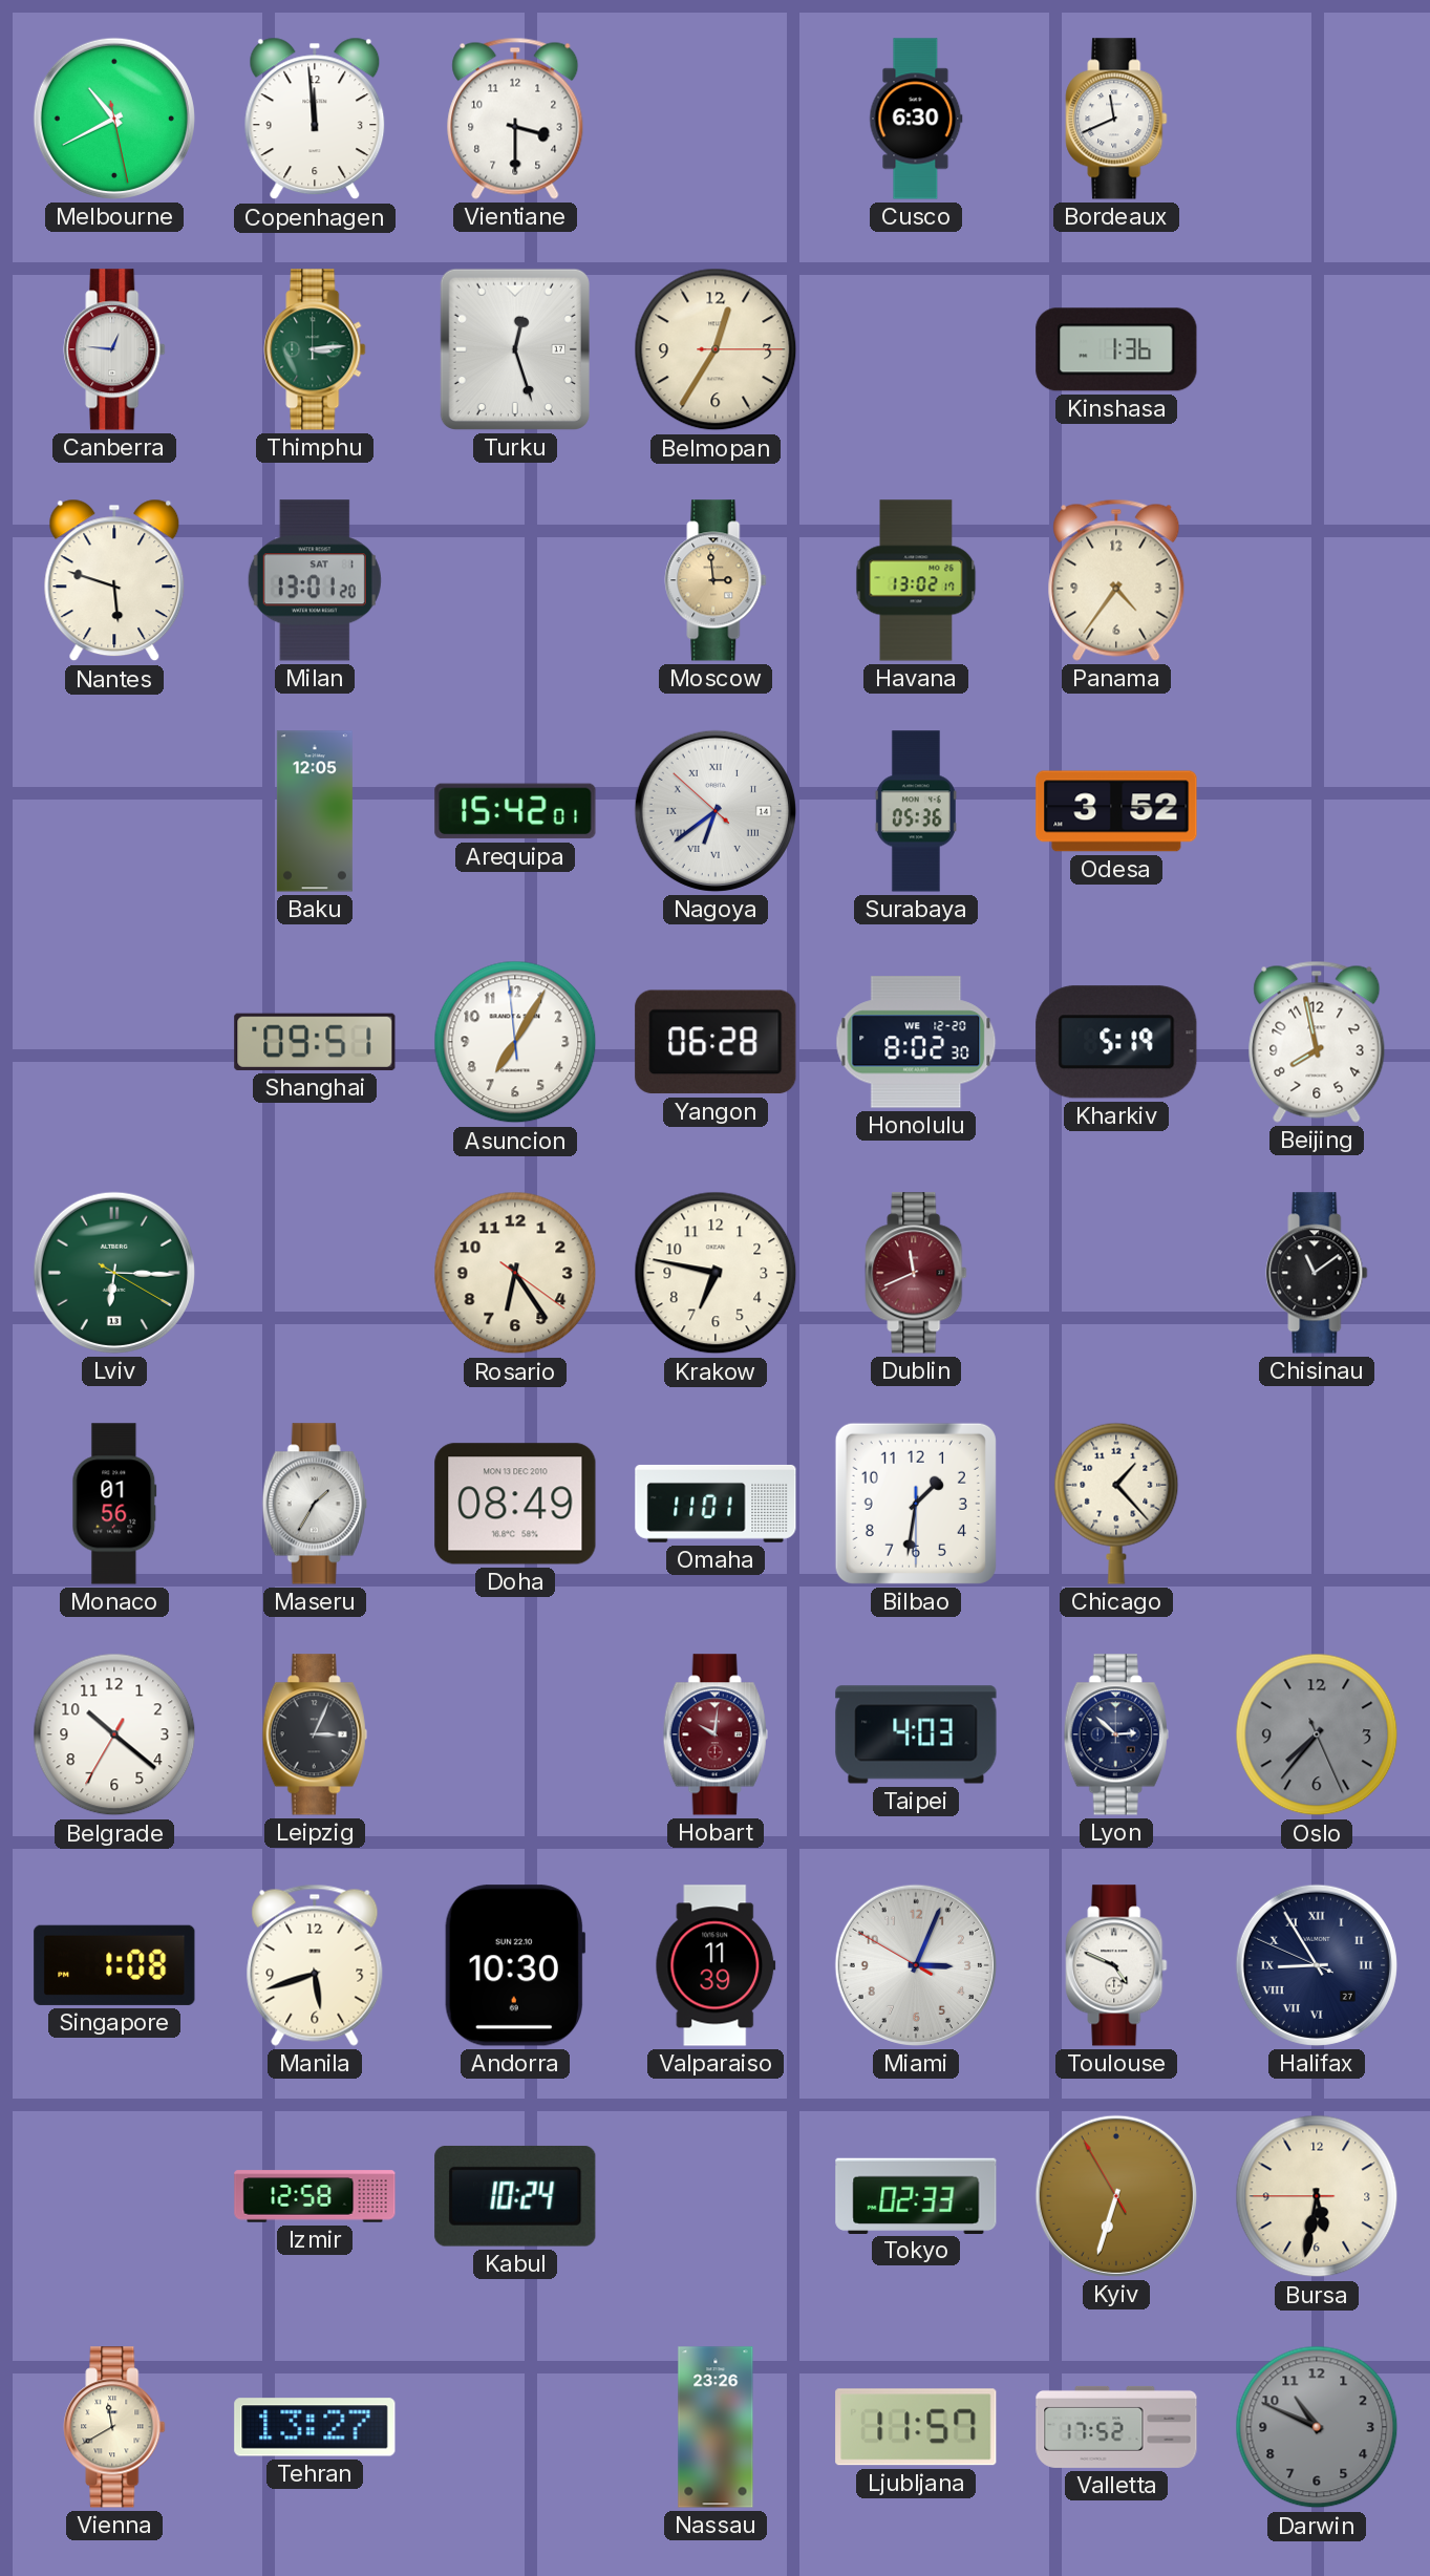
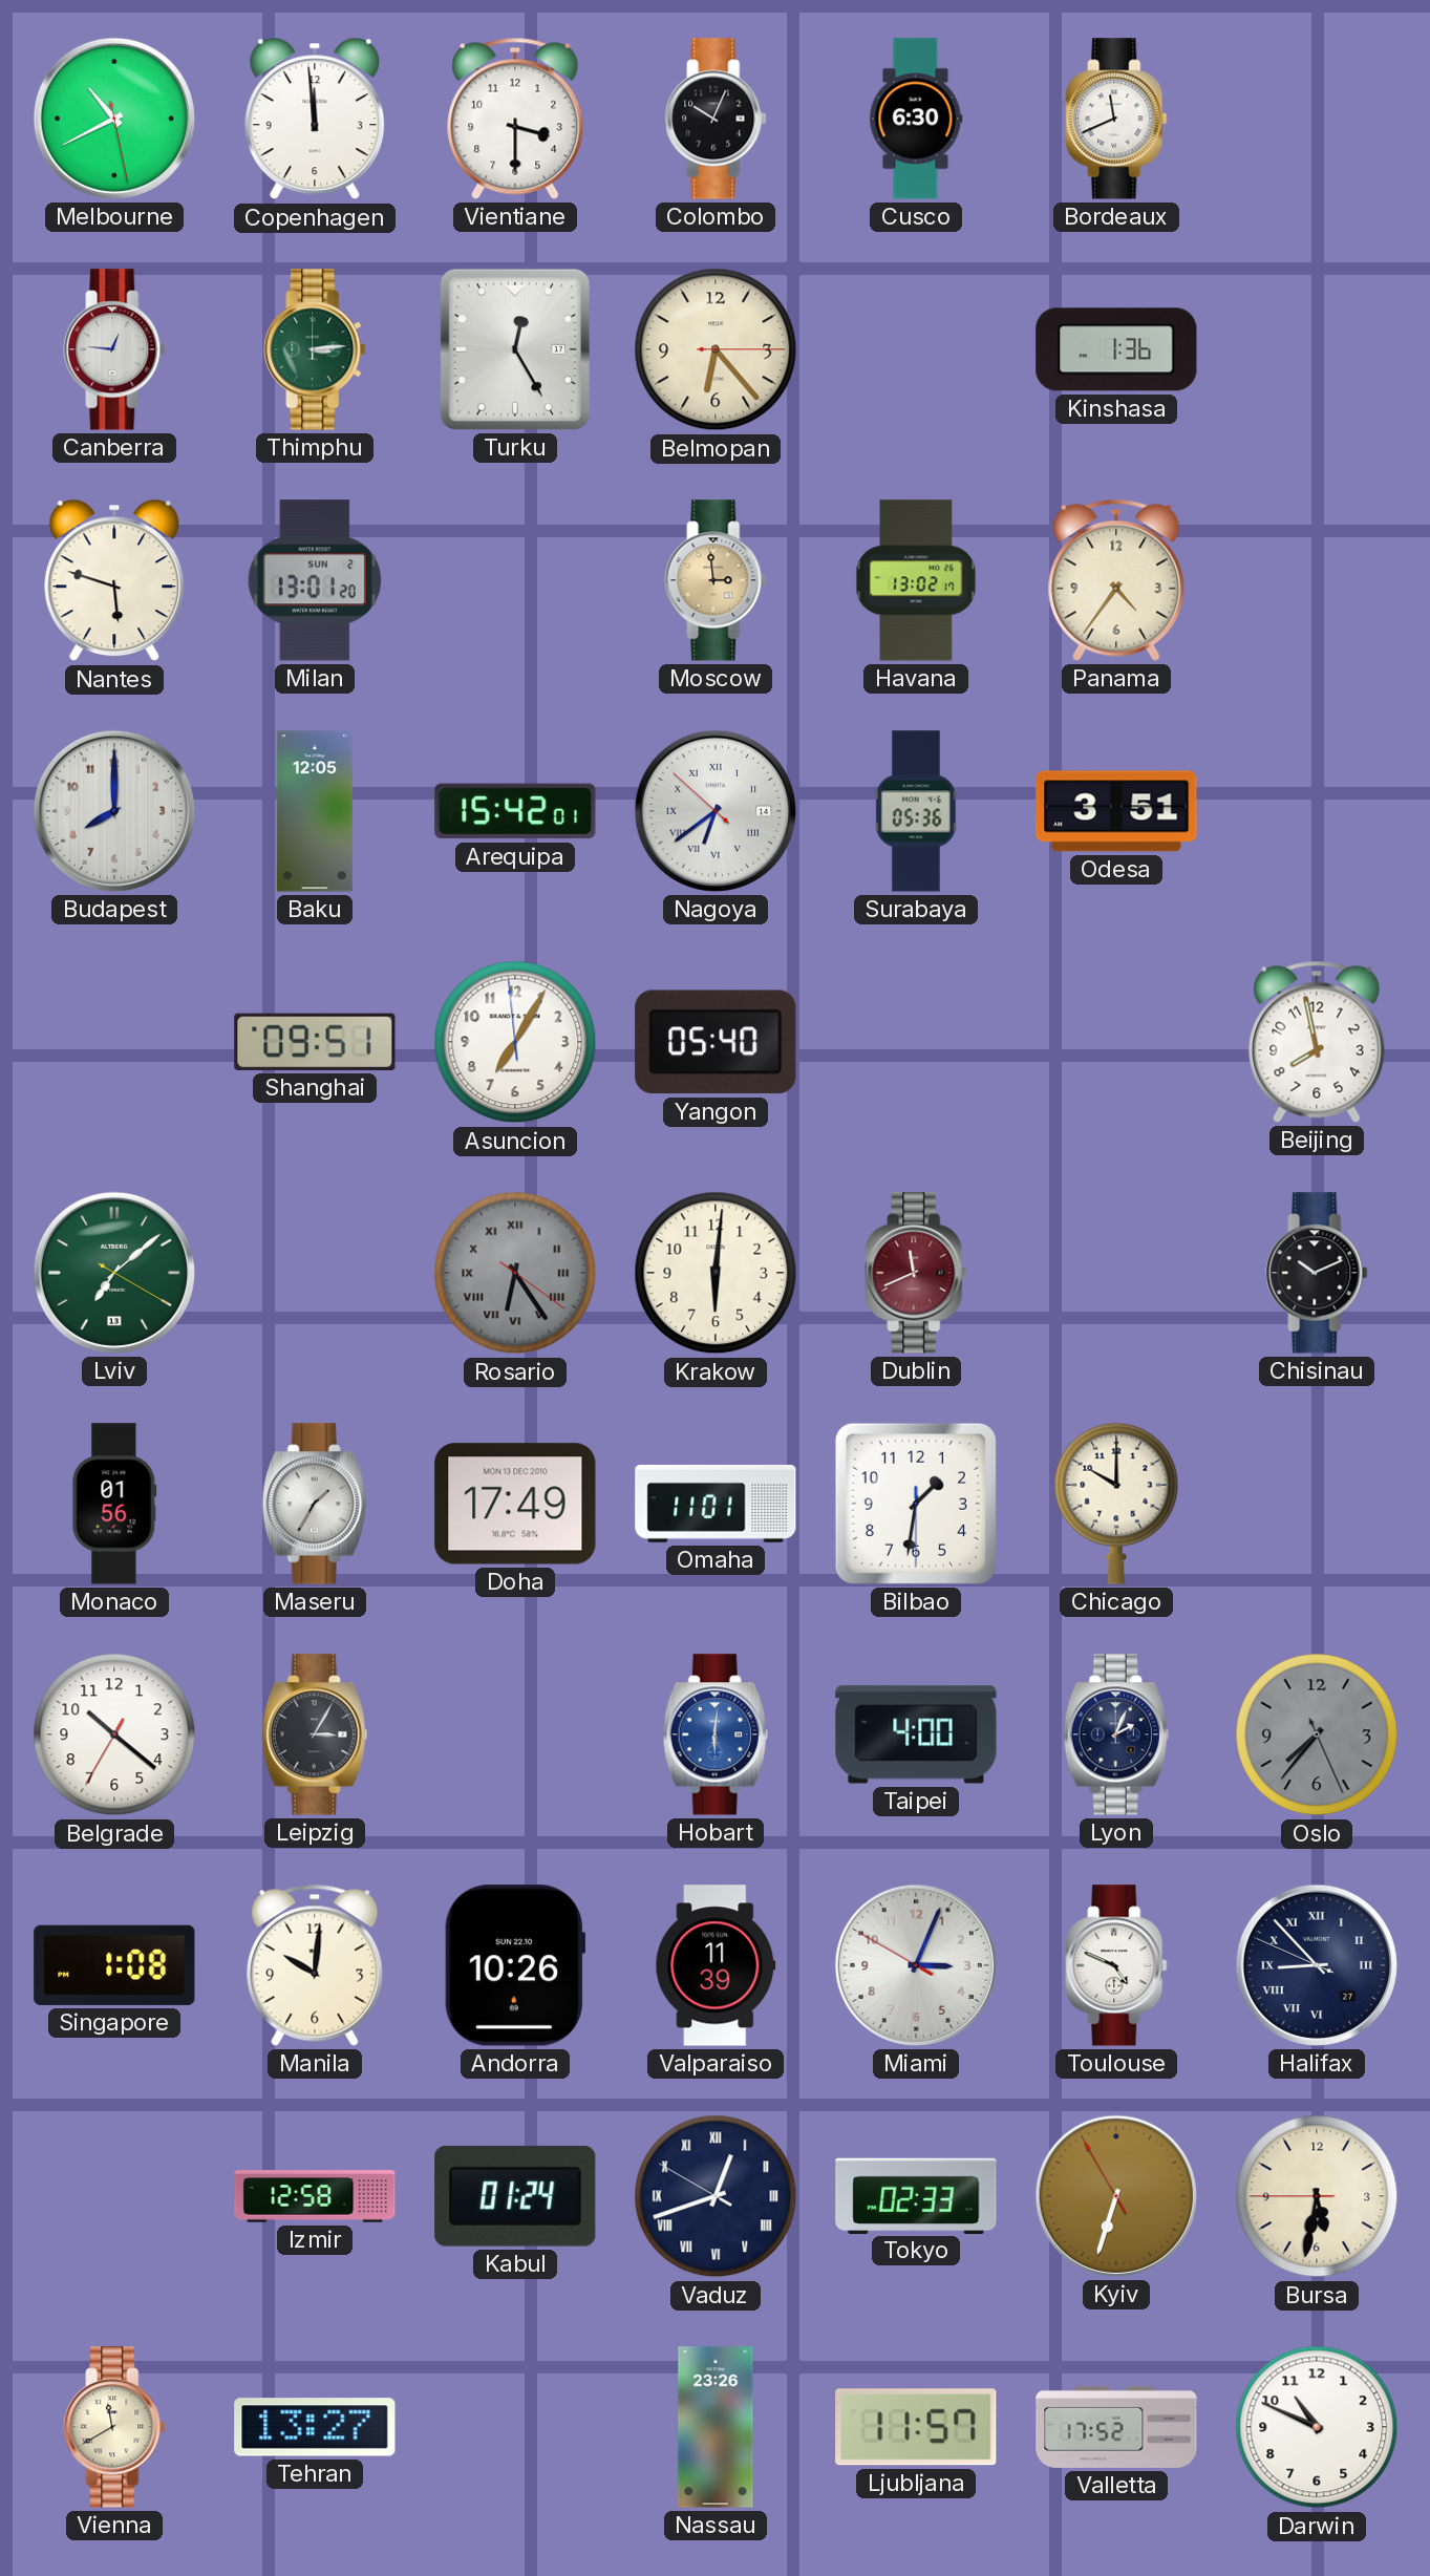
Colombo: none -> 10:04 (716, 119)
Turku: 12:27 -> 12:25 (515, 349)
Belmopan: 12:35 -> 6:23 (716, 349)
Milan date: SAT 1 -> SUN 2 (315, 580)
Budapest: none -> 8:00 (114, 811)
Odesa: 3:52 -> 3:51 (1116, 811)
Yangon: 06:28 -> 05:40 (716, 1042)
Honolulu: 8:02 -> none (916, 1042)
Kharkiv: 5:19 -> none (1116, 1042)
Lviv: 6:15 -> 7:08 (114, 1273)
Rosario dial: cream -> grey (515, 1273)
Rosario numerals: Arabic -> Roman (515, 1273)
Krakow: 6:47 -> 6:01 (716, 1273)
Chisinau: 11:09 -> 10:11 (1317, 1273)
Doha: 08:49 -> 17:49 (515, 1504)
Chicago: 1:23 -> 10:00 (1116, 1504)
Leipzig: 3:04 -> 3:05 (315, 1734)
Hobart: 10:01 -> 6:01 (716, 1734)
Hobart dial: burgundy -> blue (716, 1734)
Taipei: 4:03 -> 4:00 (916, 1734)
Lyon: 2:52 -> 2:04 (1116, 1734)
Manila: 5:42 -> 10:01 (315, 1965)
Andorra: 10:30 -> 10:26 (515, 1965)
Halifax: 8:54 -> 8:52 (1317, 1965)
Kabul: 10:24 -> 01:24 (515, 2196)
Vaduz: none -> 12:41 (716, 2196)
Darwin dial: grey -> white (1317, 2427)
